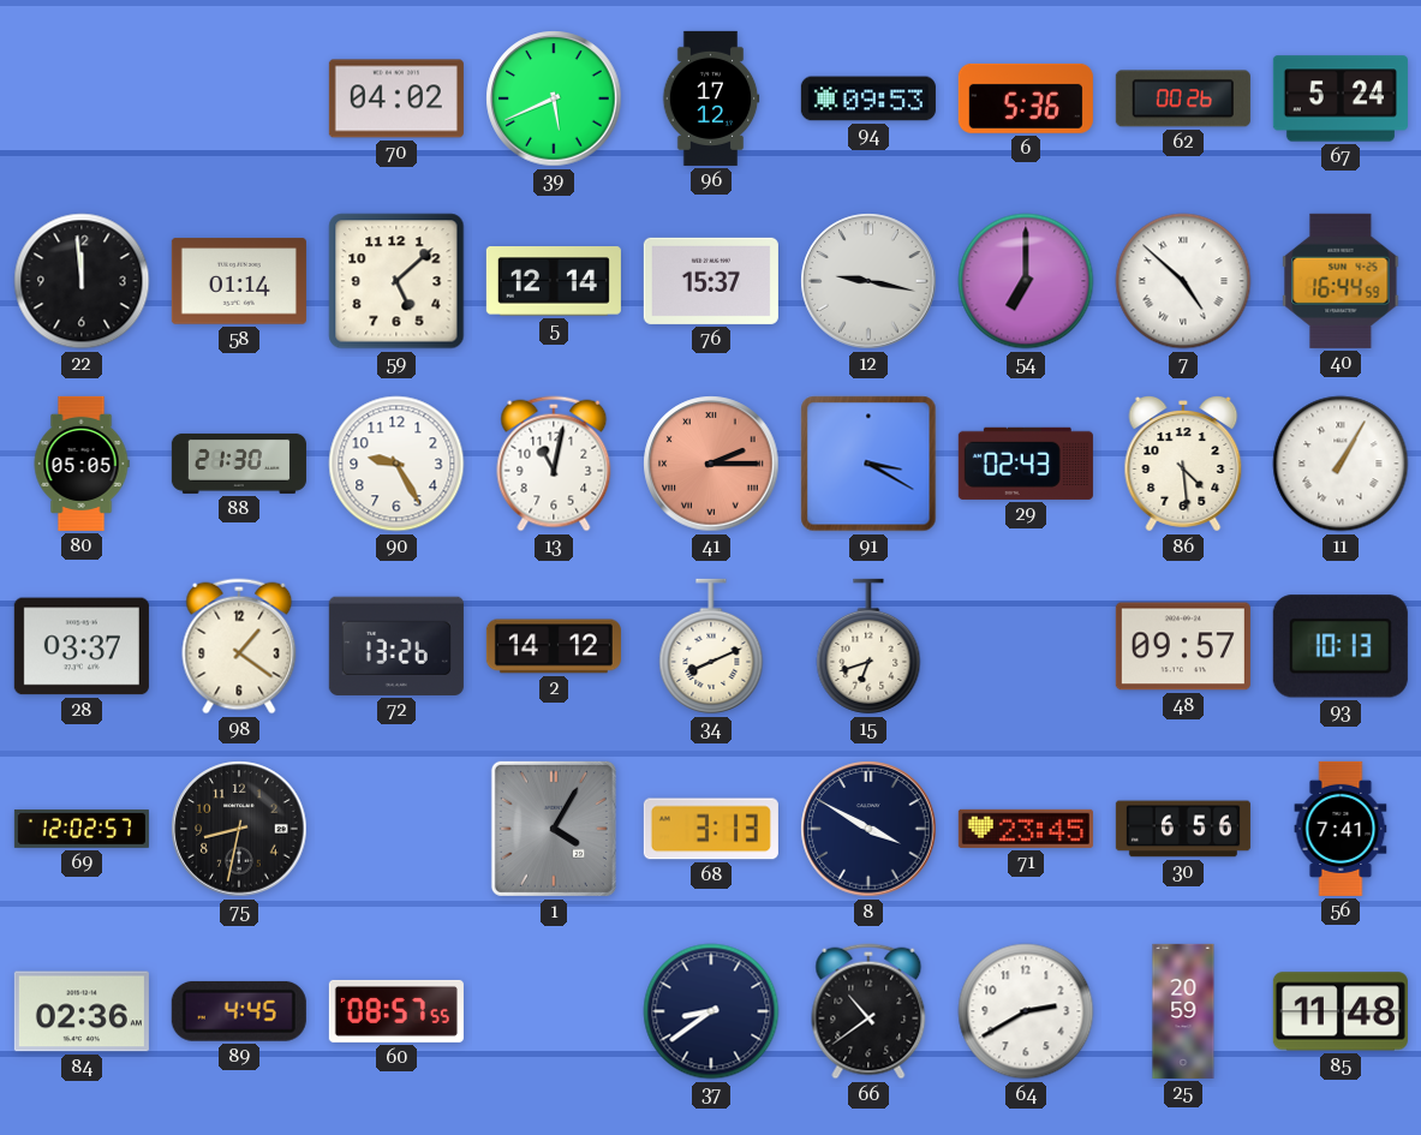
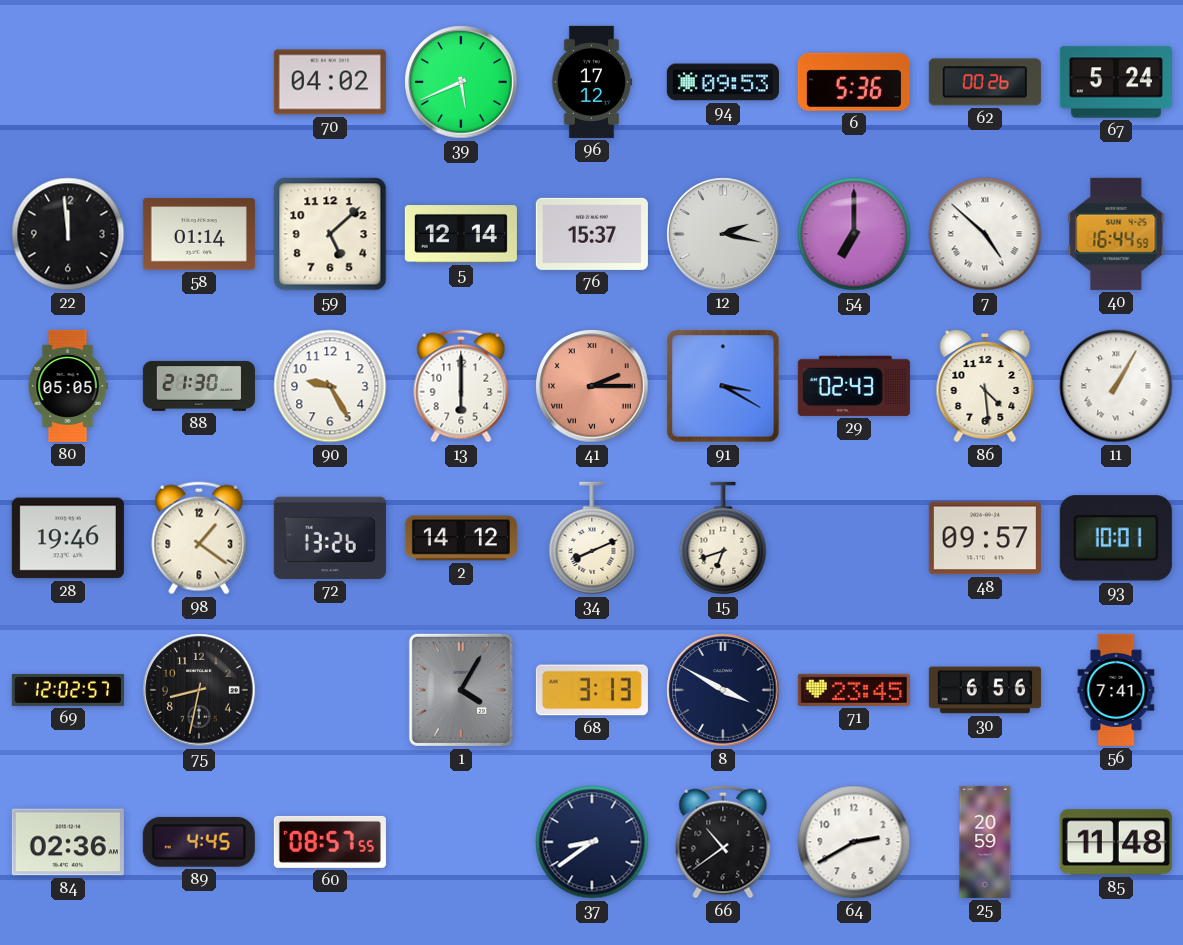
12: 9:17 -> 2:17 (723, 234)
13: 11:02 -> 6:00 (461, 386)
28: 03:37 -> 19:46 (68, 538)
93: 10:13 -> 10:01 (1116, 538)
